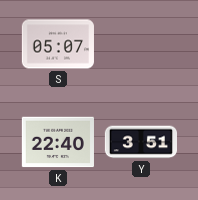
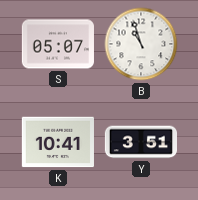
B: none -> 10:57 (141, 44)
K: 22:40 -> 10:41 (58, 142)
